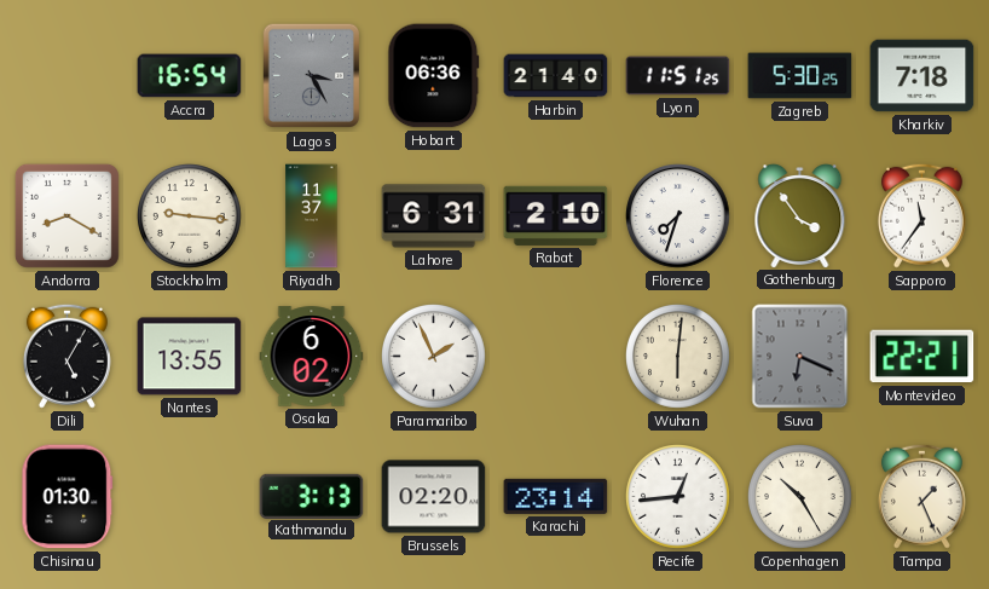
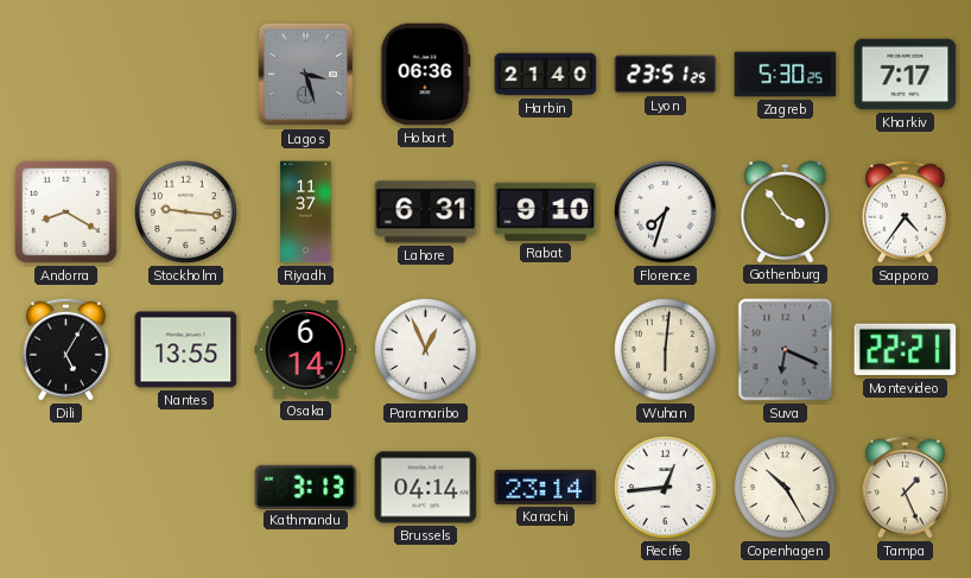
Accra: 16:54 -> none (190, 76)
Lagos: 3:25 -> 3:27 (305, 75)
Lyon: 11:51 -> 23:51 (666, 75)
Kharkiv: 7:18 -> 7:17 (906, 75)
Rabat: 2:10 -> 9:10 (546, 211)
Sapporo: 11:36 -> 4:36 (905, 211)
Osaka: 6:02 -> 6:14 (306, 350)
Paramaribo: 1:56 -> 12:56 (426, 350)
Chisinau: 01:30 -> none (68, 497)
Brussels: 02:20 -> 04:14 (426, 488)
